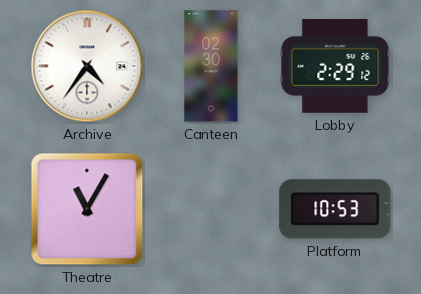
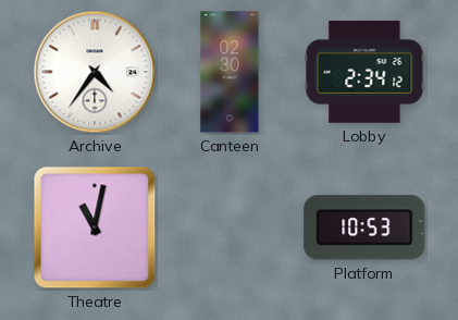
Lobby: 2:29 -> 2:34 (364, 73)
Theatre: 11:05 -> 11:02 (95, 227)
